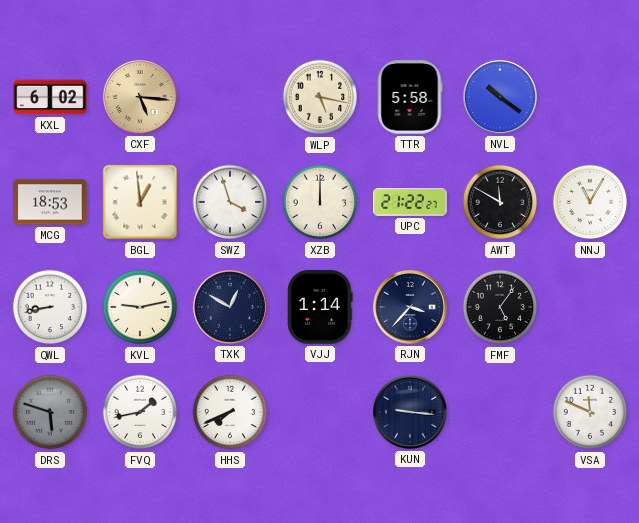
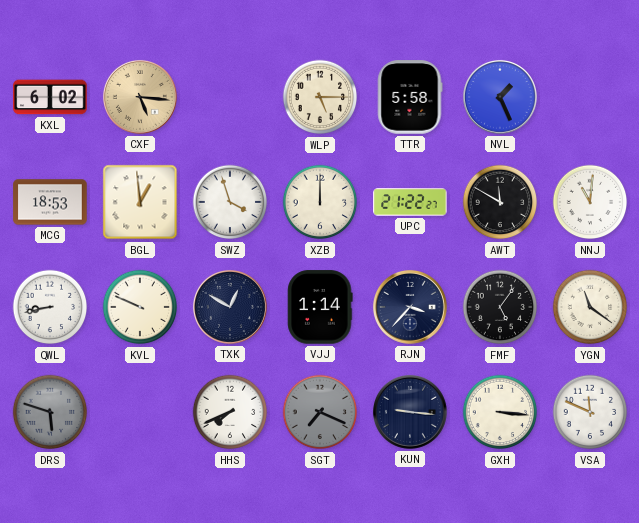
WLP: 5:17 -> 5:15 (320, 97)
NVL: 10:21 -> 1:26 (500, 97)
NNJ: 11:05 -> 11:01 (590, 202)
KVL: 9:13 -> 9:49 (140, 307)
YGN: none -> 11:21 (590, 307)
FVQ: 1:43 -> none (140, 412)
SGT: none -> 7:19 (320, 412)
GXH: none -> 3:16 (500, 412)
